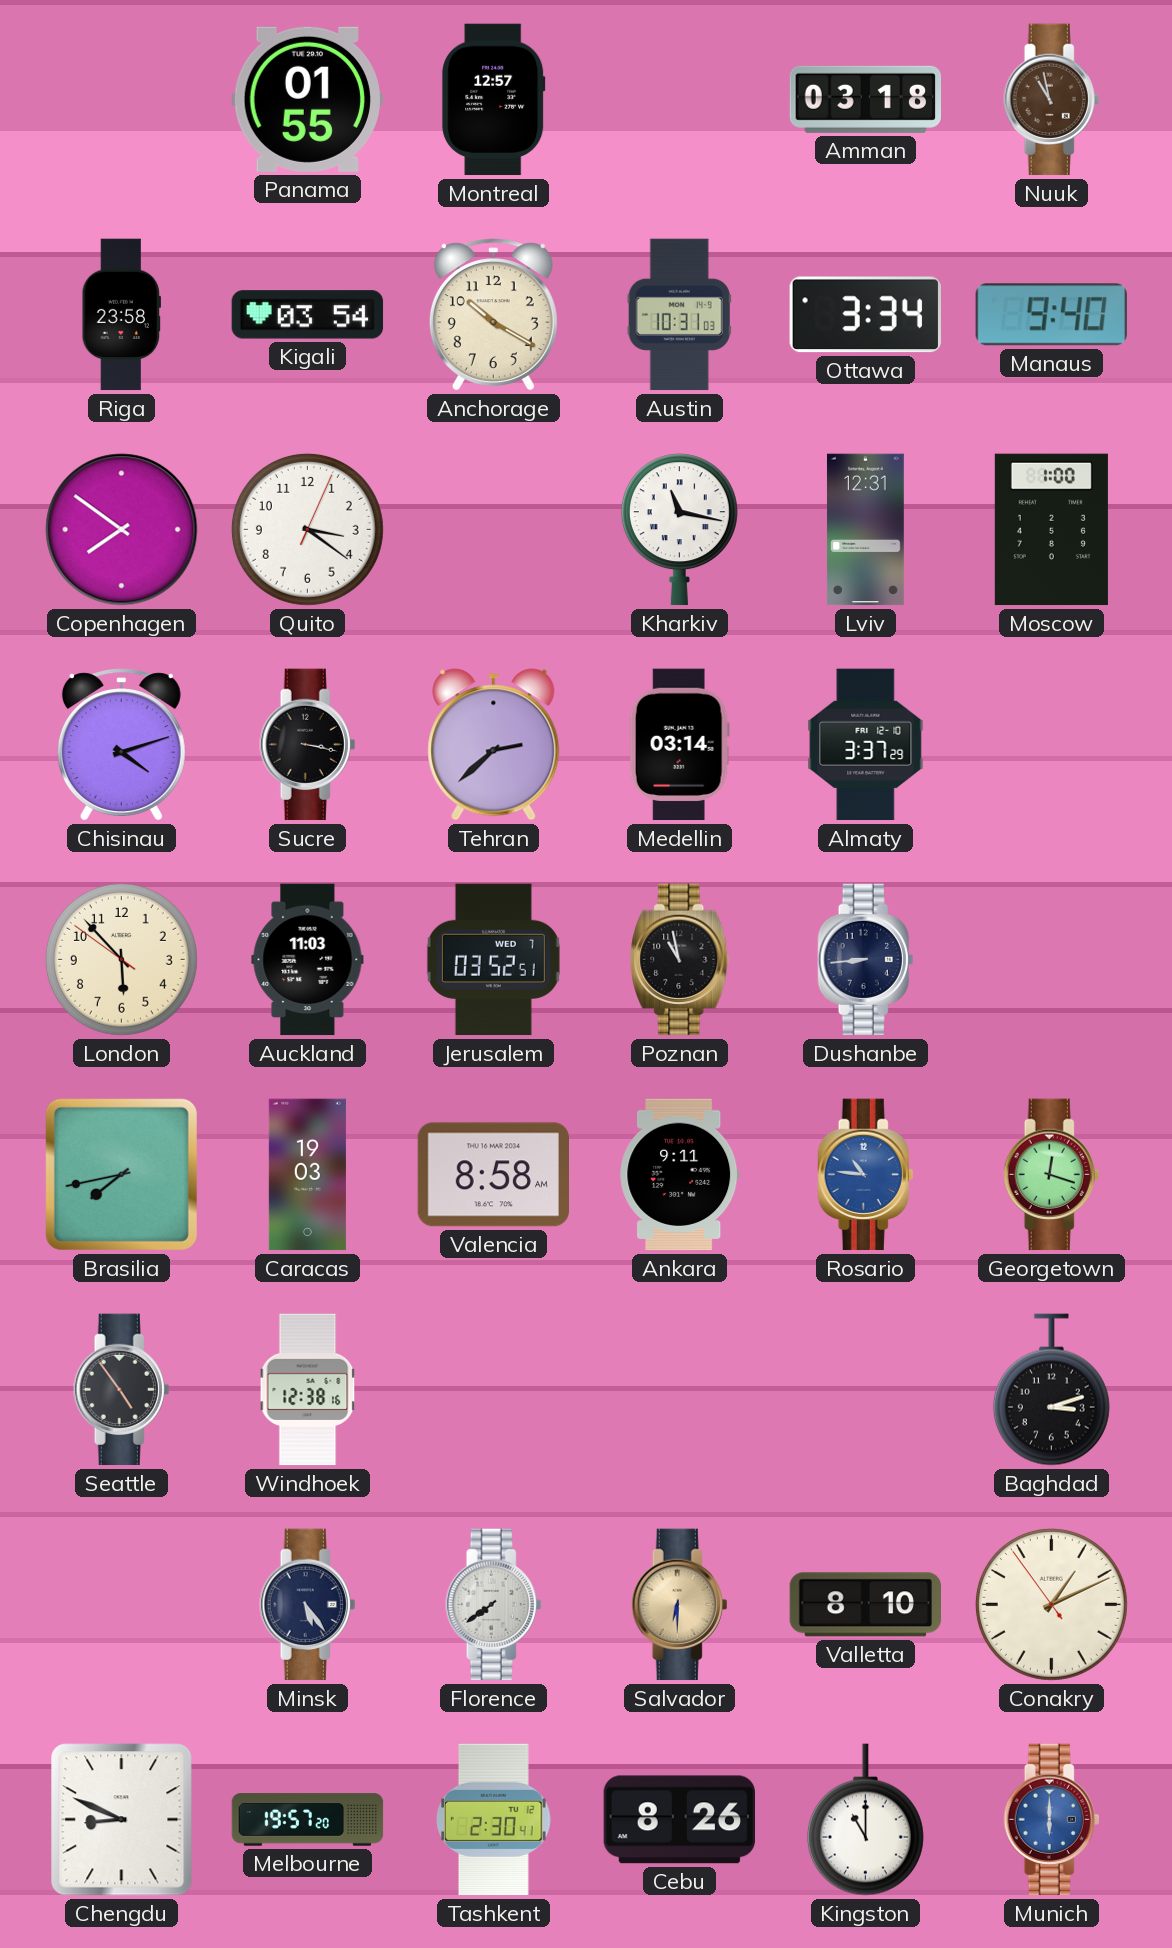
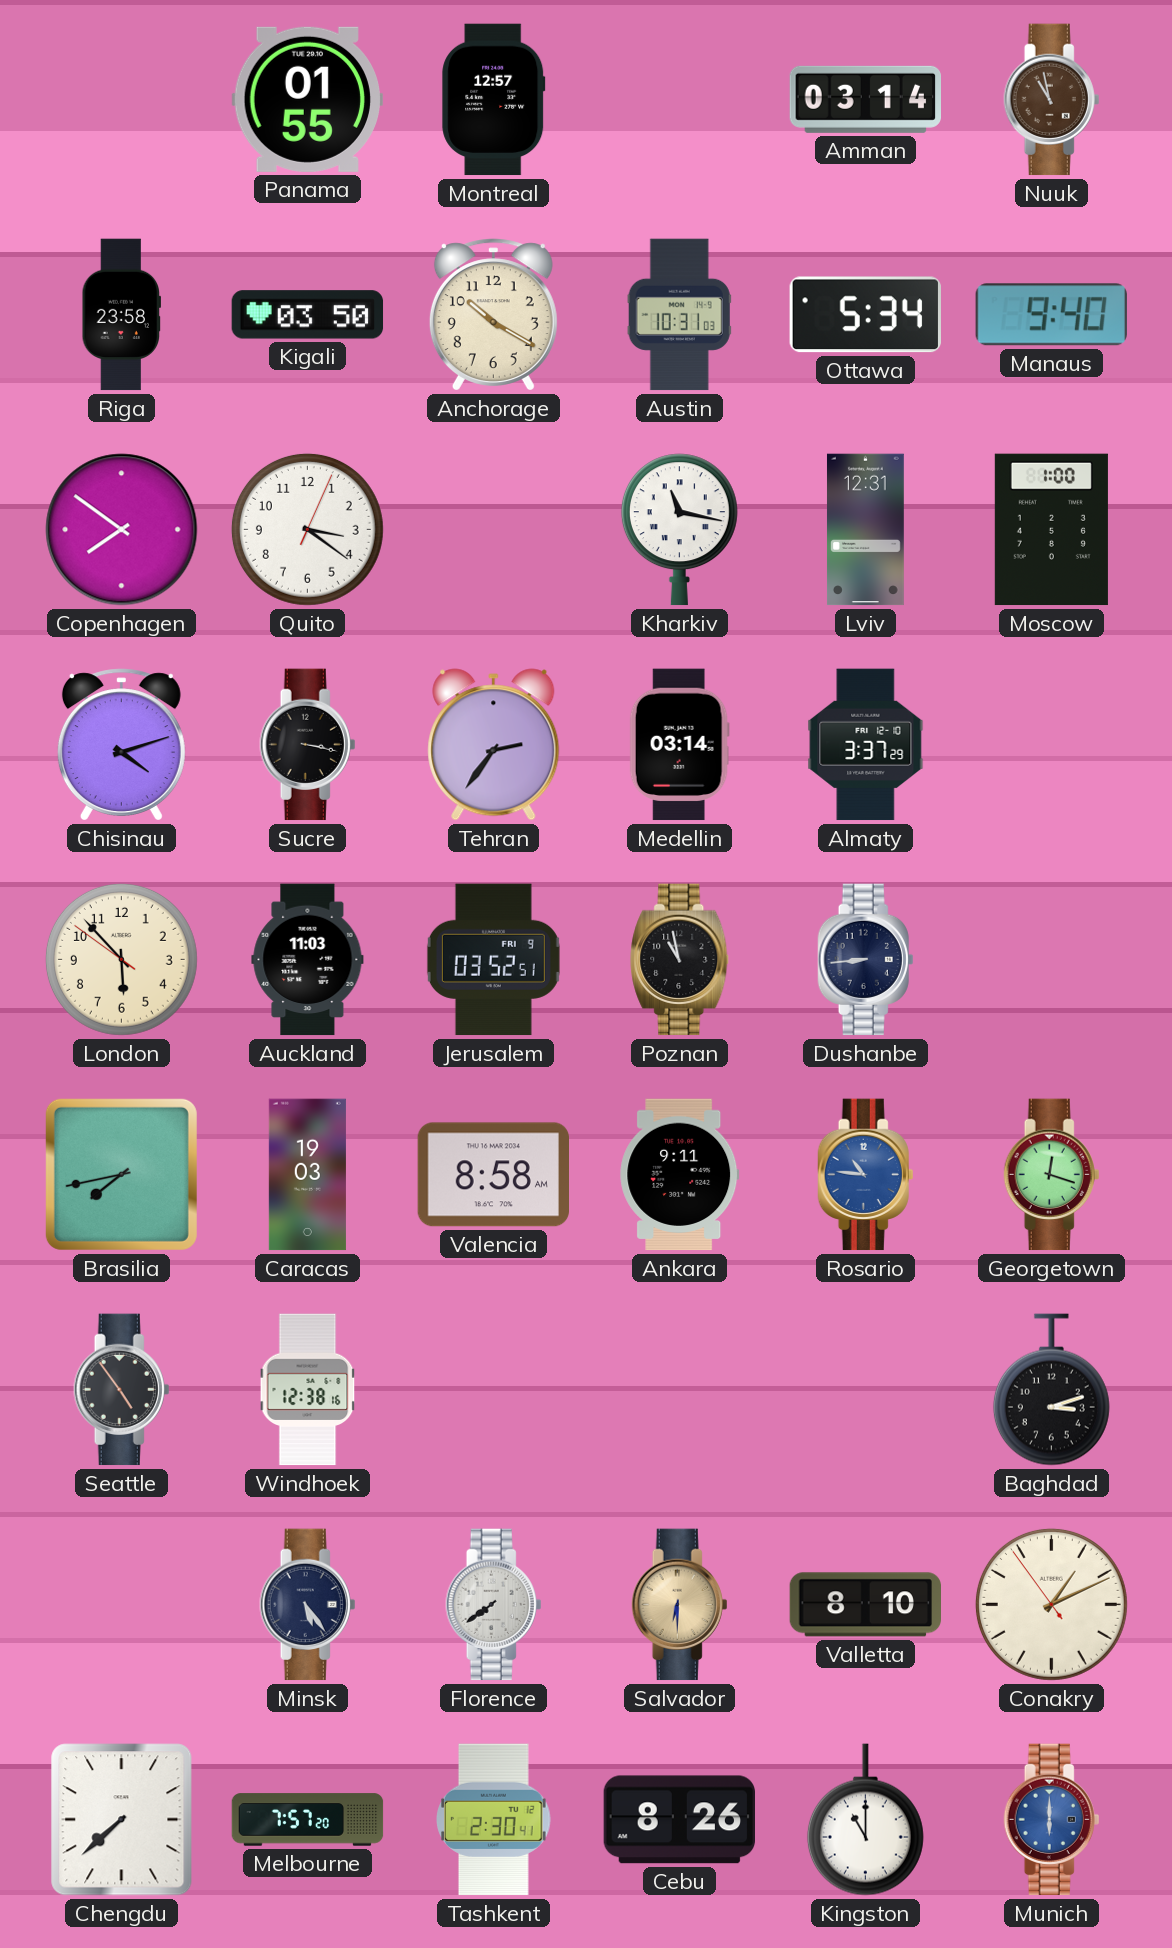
Amman: 03:18 -> 03:14 (865, 99)
Kigali: 03:54 -> 03:50 (308, 315)
Ottawa: 3:34 -> 5:34 (865, 315)
Tehran: 2:38 -> 2:36 (494, 745)
Jerusalem date: WED 7 -> FRI 9 (493, 960)
Chengdu: 8:49 -> 7:38 (122, 1820)
Melbourne: 19:57 -> 7:57 (308, 1820)
